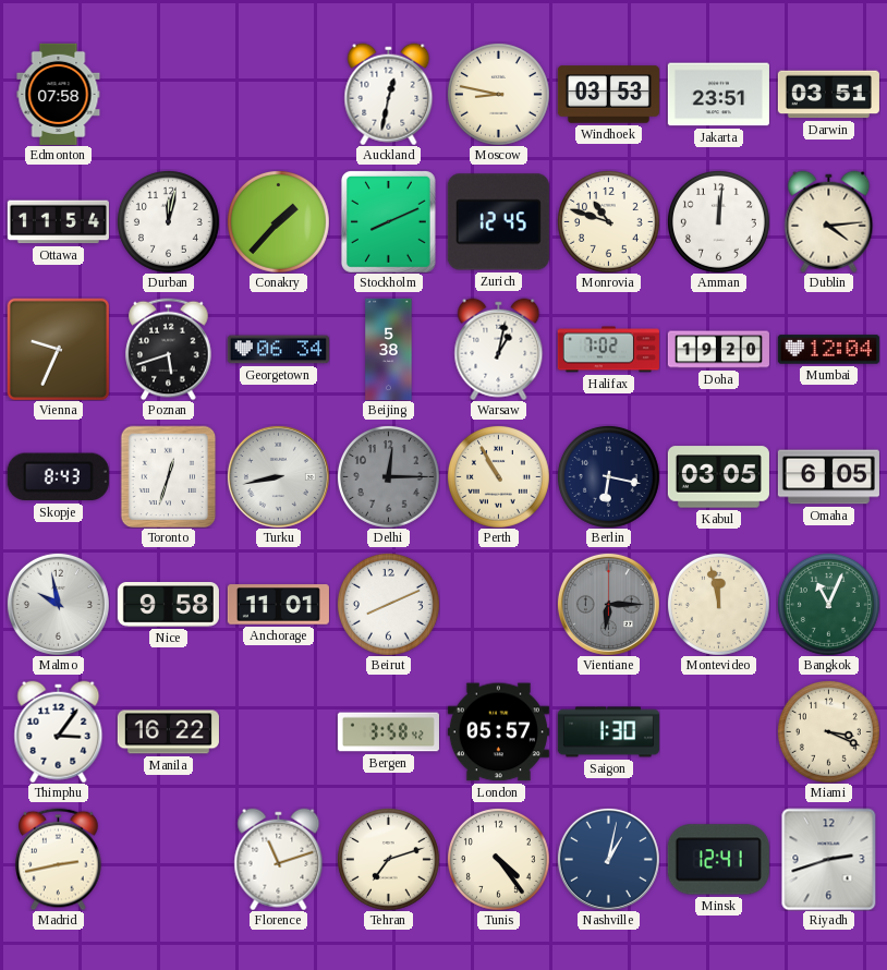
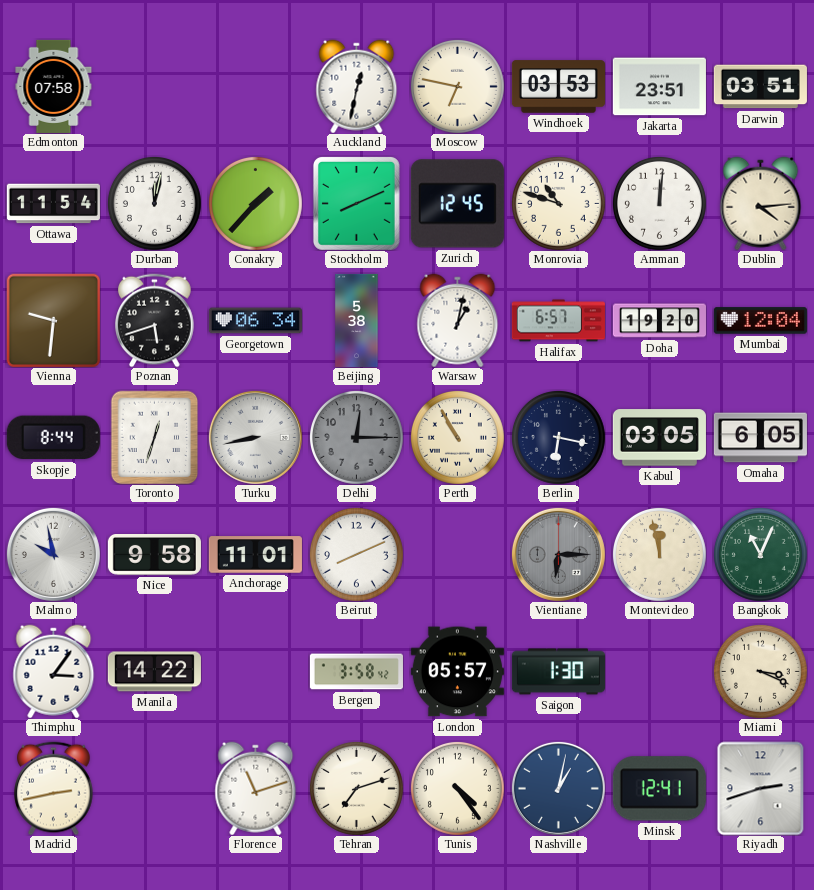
Moscow: 8:47 -> 6:47 (457, 86)
Vienna: 9:34 -> 9:31 (53, 320)
Halifax: 7:02 -> 6:57 (558, 321)
Skopje: 8:43 -> 8:44 (53, 438)
Manila: 16:22 -> 14:22 (154, 672)
